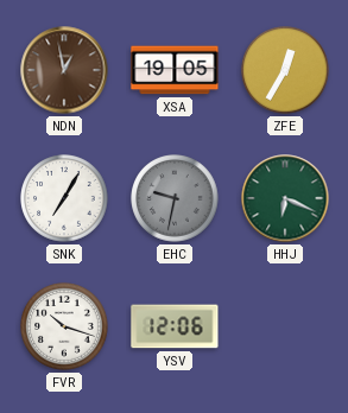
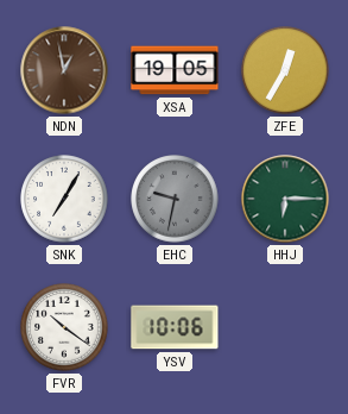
HHJ: 6:19 -> 6:15 (285, 199)
FVR: 10:18 -> 10:21 (64, 327)
YSV: 12:06 -> 10:06 (175, 327)
